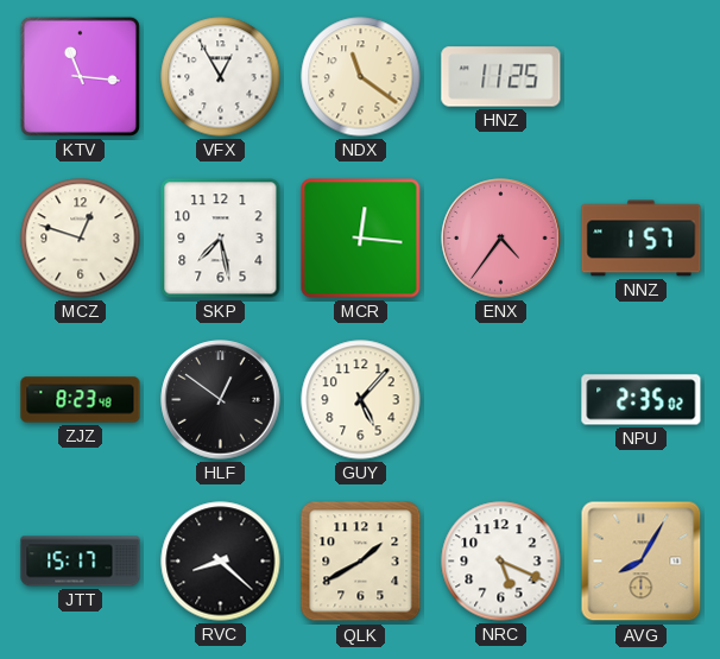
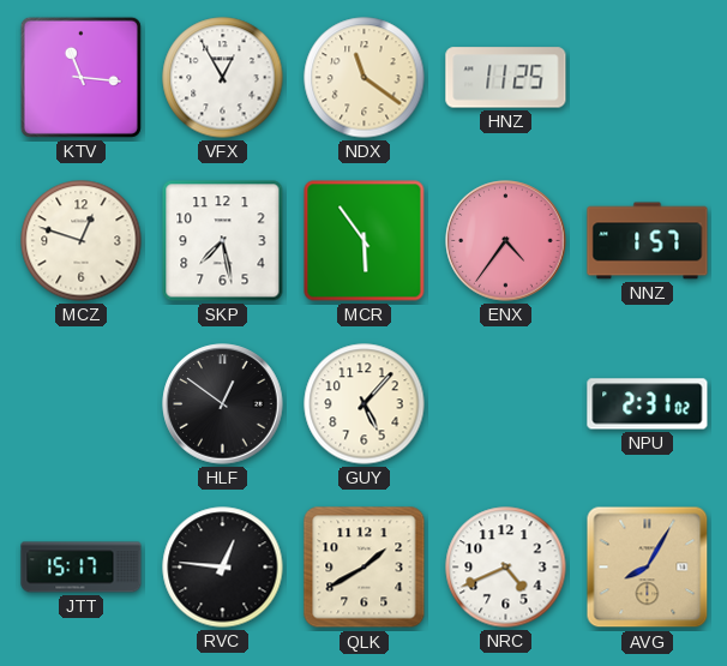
MCR: 12:16 -> 5:54 (365, 241)
ZJZ: 8:23 -> none (81, 400)
NPU: 2:35 -> 2:31 (648, 404)
RVC: 8:22 -> 12:46 (223, 568)
NRC: 5:19 -> 4:41 (506, 568)
